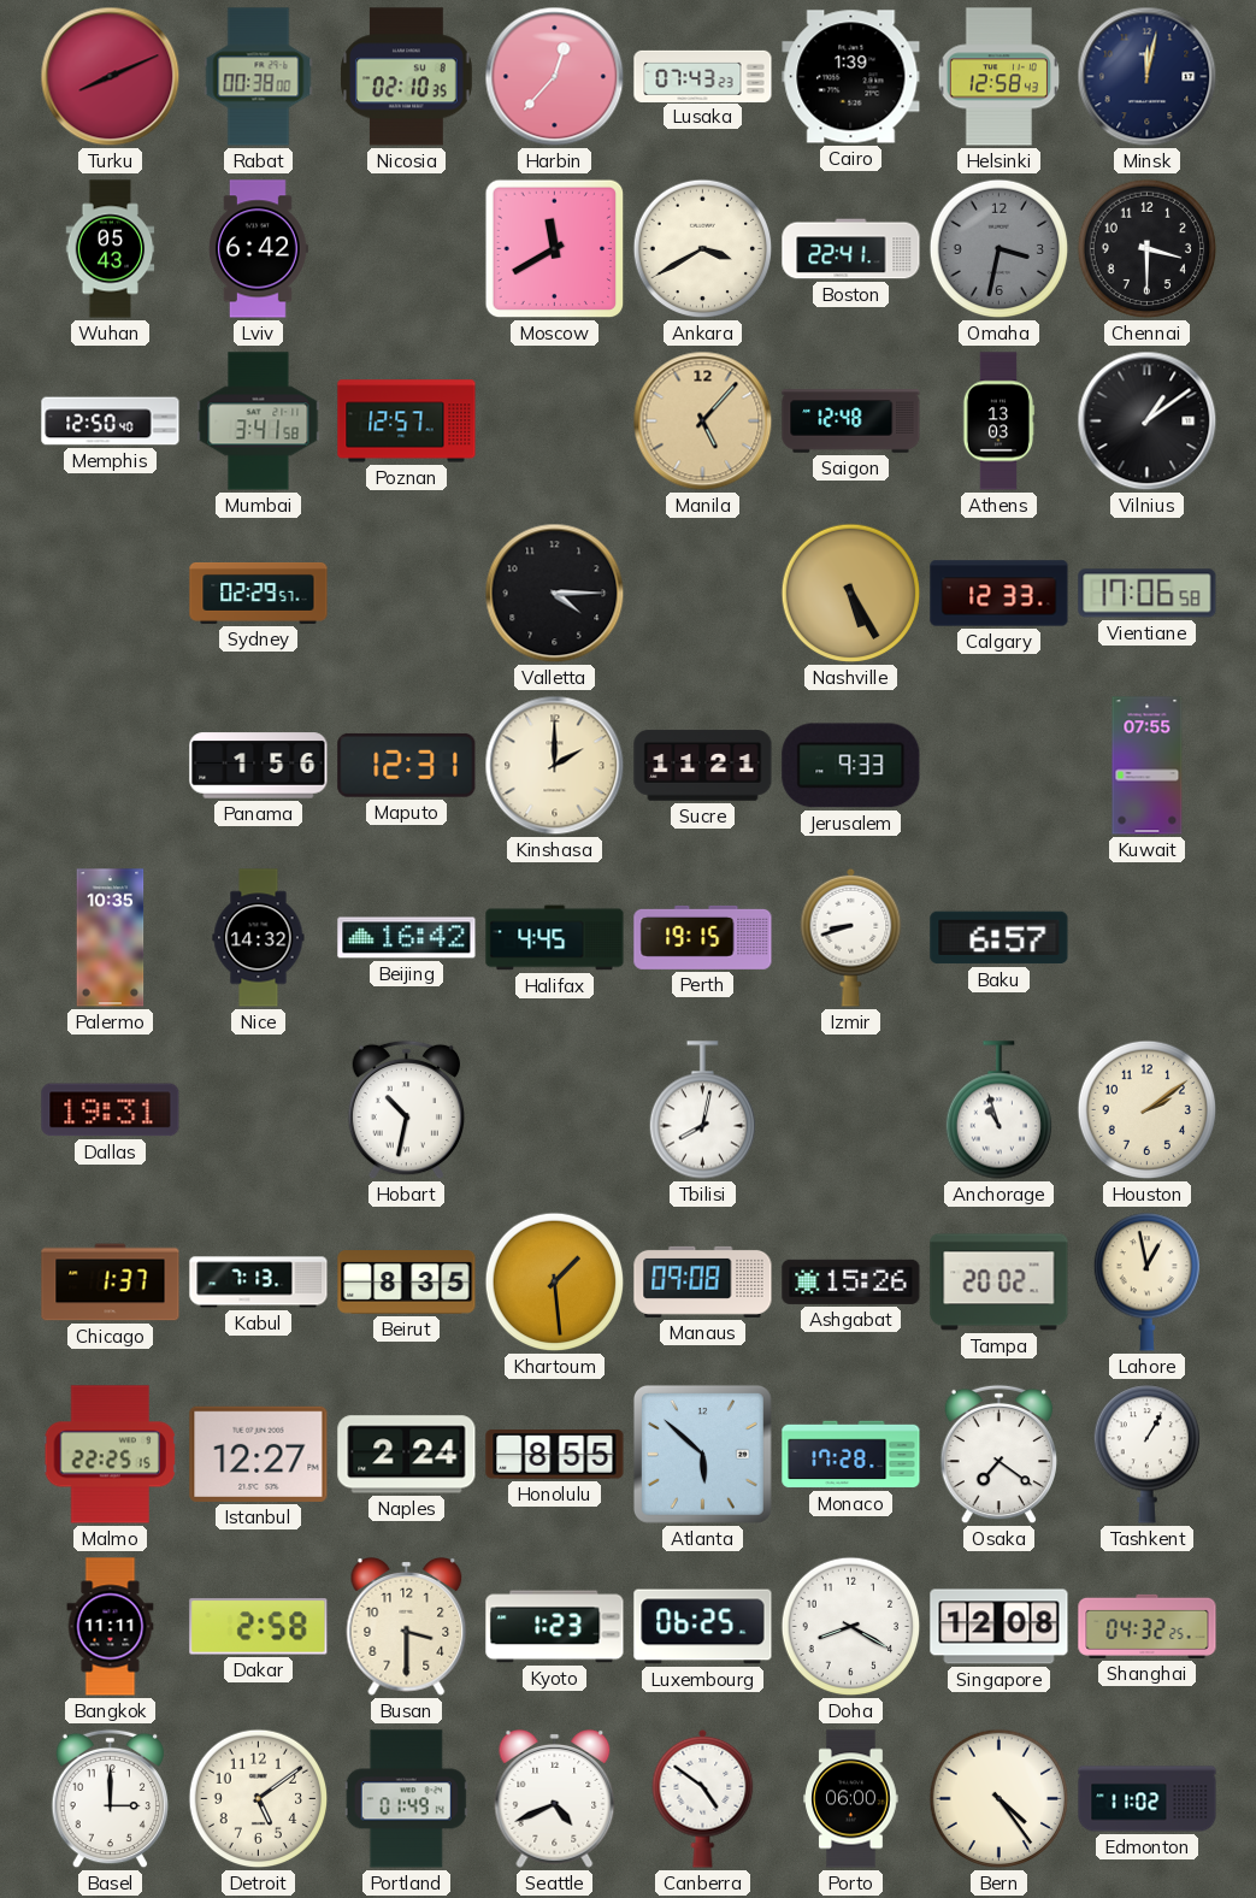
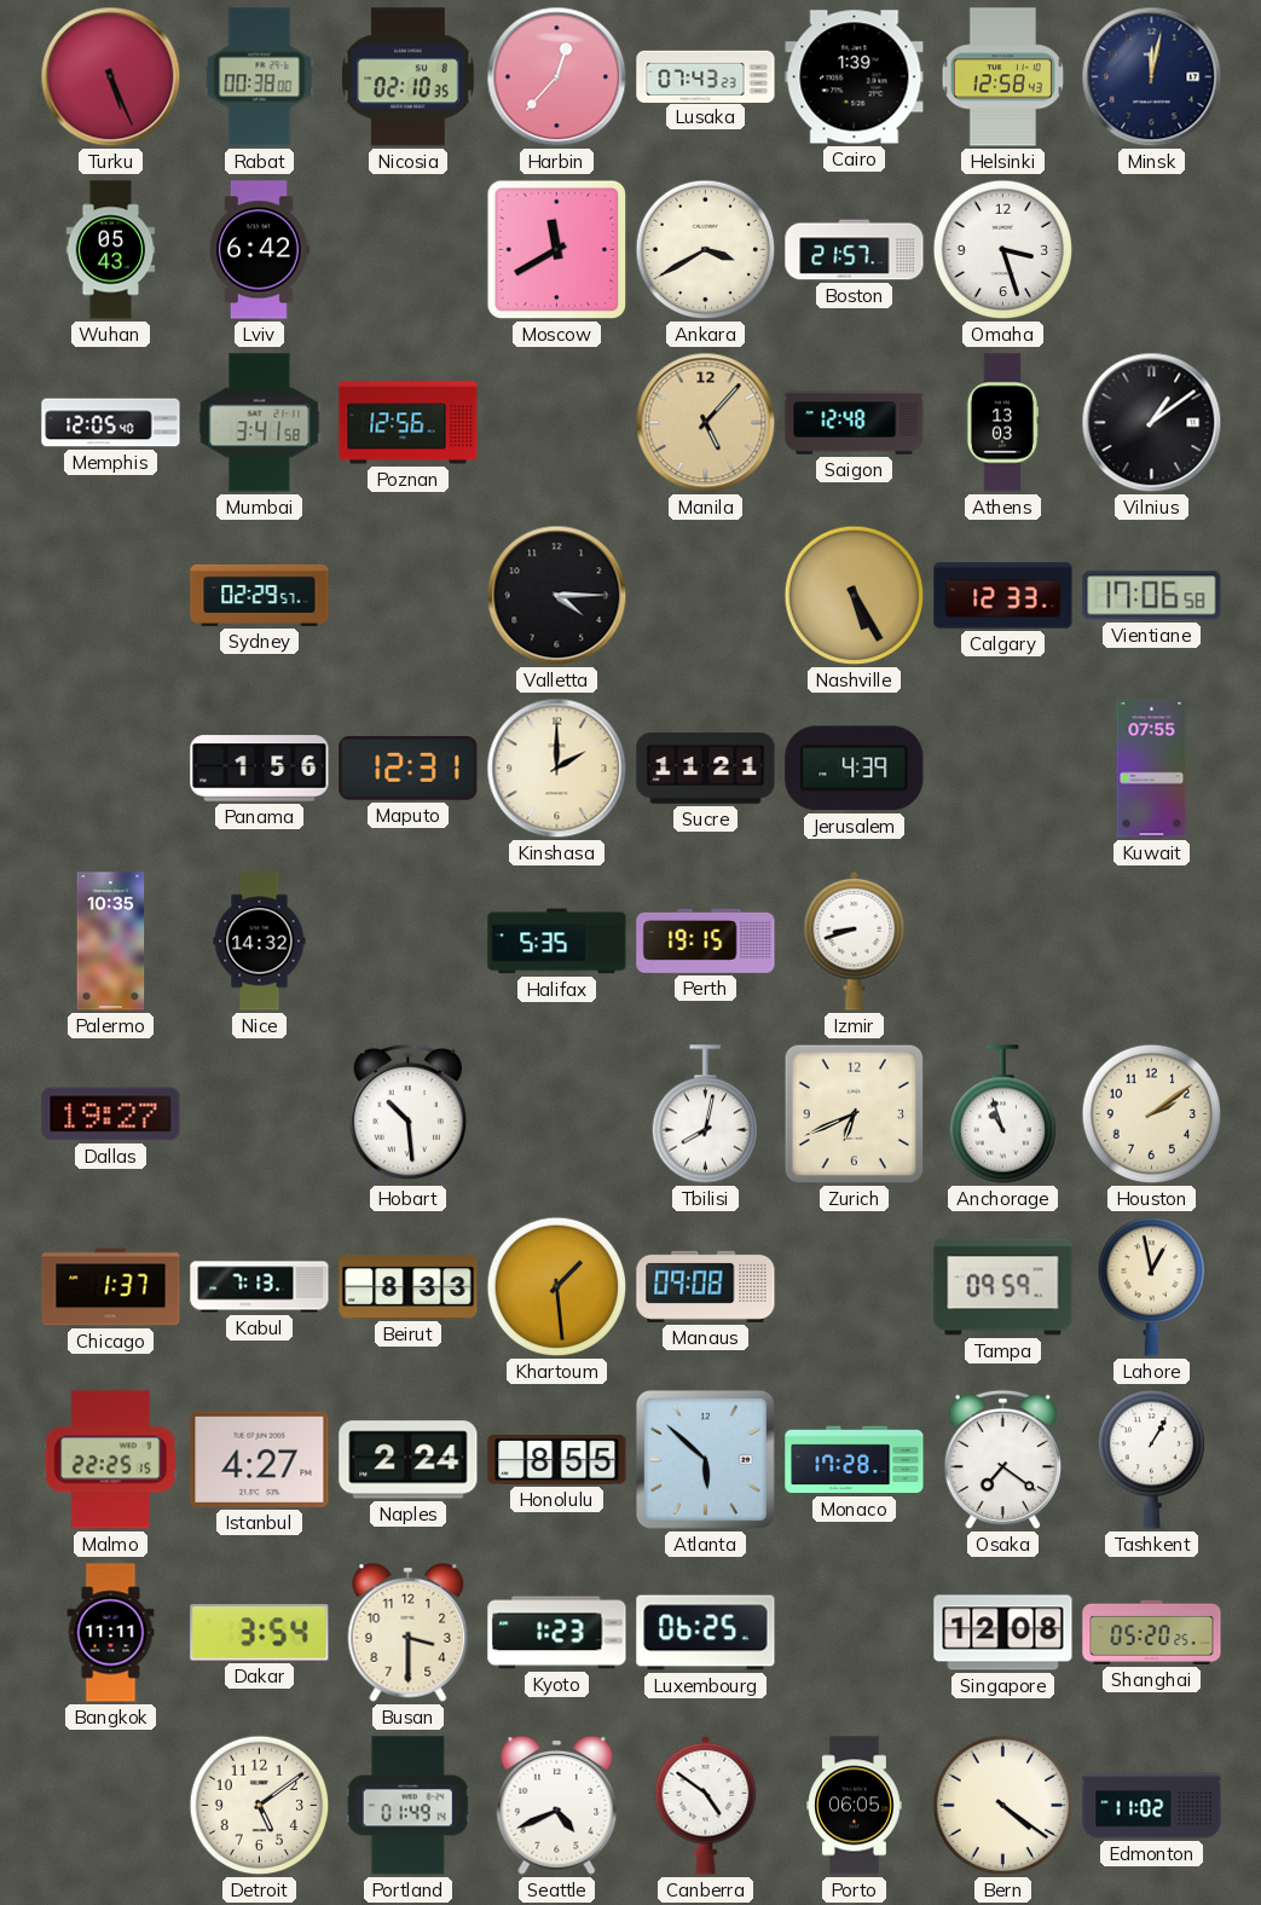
Turku: 8:11 -> 5:26 (111, 77)
Boston: 22:41 -> 21:57 (855, 250)
Omaha: 3:32 -> 3:27 (1003, 250)
Omaha dial: grey -> white (1003, 250)
Chennai: 3:30 -> none (1148, 249)
Memphis: 12:50 -> 12:05 (111, 423)
Poznan: 12:57 -> 12:56 (409, 423)
Jerusalem: 9:33 -> 4:39 (855, 769)
Beijing: 16:42 -> none (407, 938)
Halifax: 4:45 -> 5:35 (557, 942)
Baku: 6:57 -> none (1000, 938)
Dallas: 19:31 -> 19:27 (111, 1114)
Hobart: 10:32 -> 10:29 (407, 1114)
Zurich: none -> 6:41 (855, 1114)
Beirut: 8:35 -> 8:33 (409, 1287)
Ashgabat: 15:26 -> none (851, 1281)
Tampa: 20:02 -> 09:59 (1003, 1287)
Istanbul: 12:27 -> 4:27 (260, 1459)
Dakar: 2:58 -> 3:54 (260, 1633)
Doha: 8:20 -> none (851, 1627)
Shanghai: 04:32 -> 05:20 (1152, 1632)
Basel: 3:00 -> none (110, 1799)
Porto: 06:00 -> 06:05 (855, 1806)
Bern: 4:24 -> 4:21 (1003, 1806)
